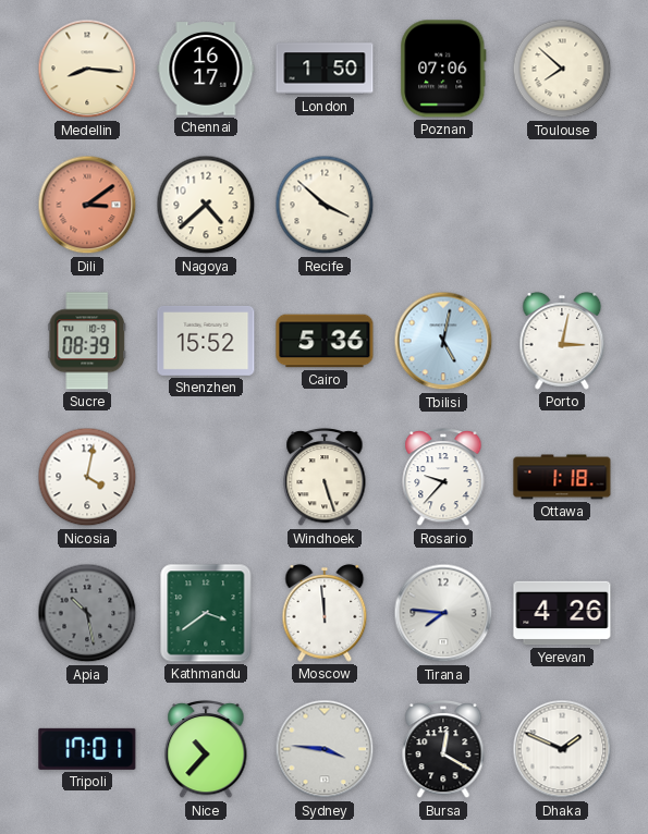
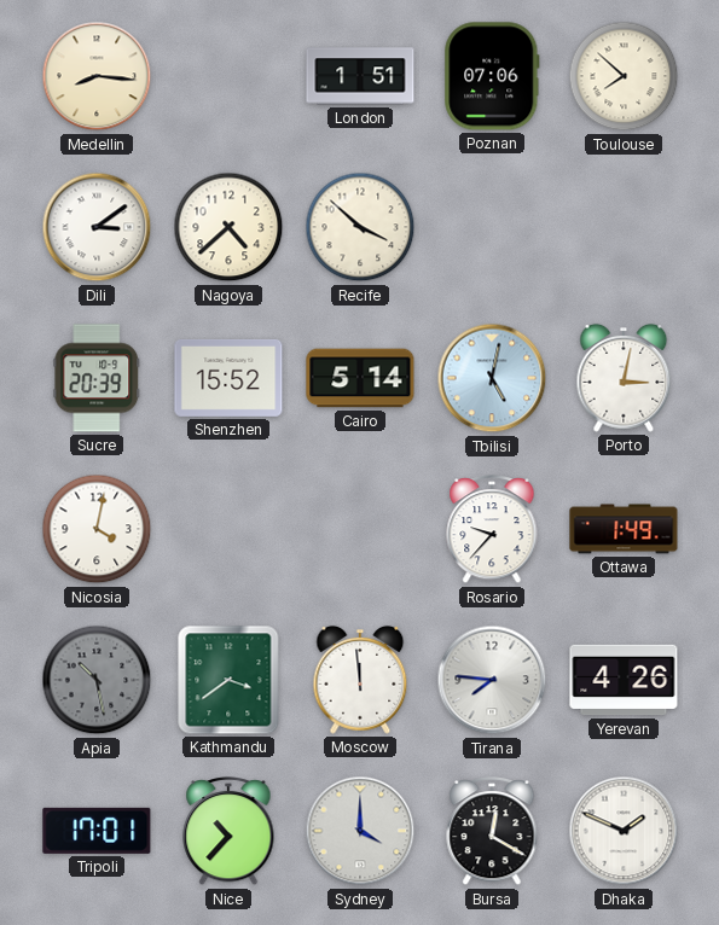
Chennai: 16:17 -> none (206, 69)
London: 1:50 -> 1:51 (360, 76)
Dili dial: salmon -> white (97, 227)
Sucre: 08:39 -> 20:39 (97, 378)
Cairo: 5:36 -> 5:14 (360, 378)
Windhoek: 5:27 -> none (325, 478)
Ottawa: 1:18 -> 1:49 (624, 529)
Sydney: 3:46 -> 4:00 (360, 831)
